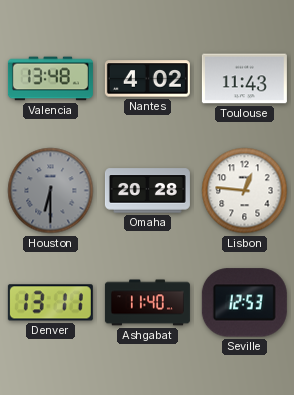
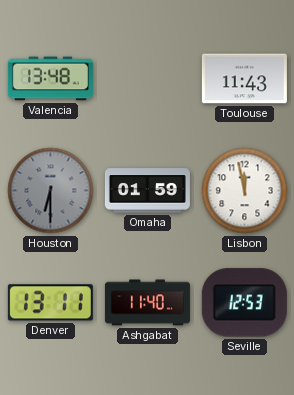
Nantes: 4:02 -> none (147, 79)
Omaha: 20:28 -> 01:59 (147, 191)
Lisbon: 12:46 -> 11:58 (245, 191)
